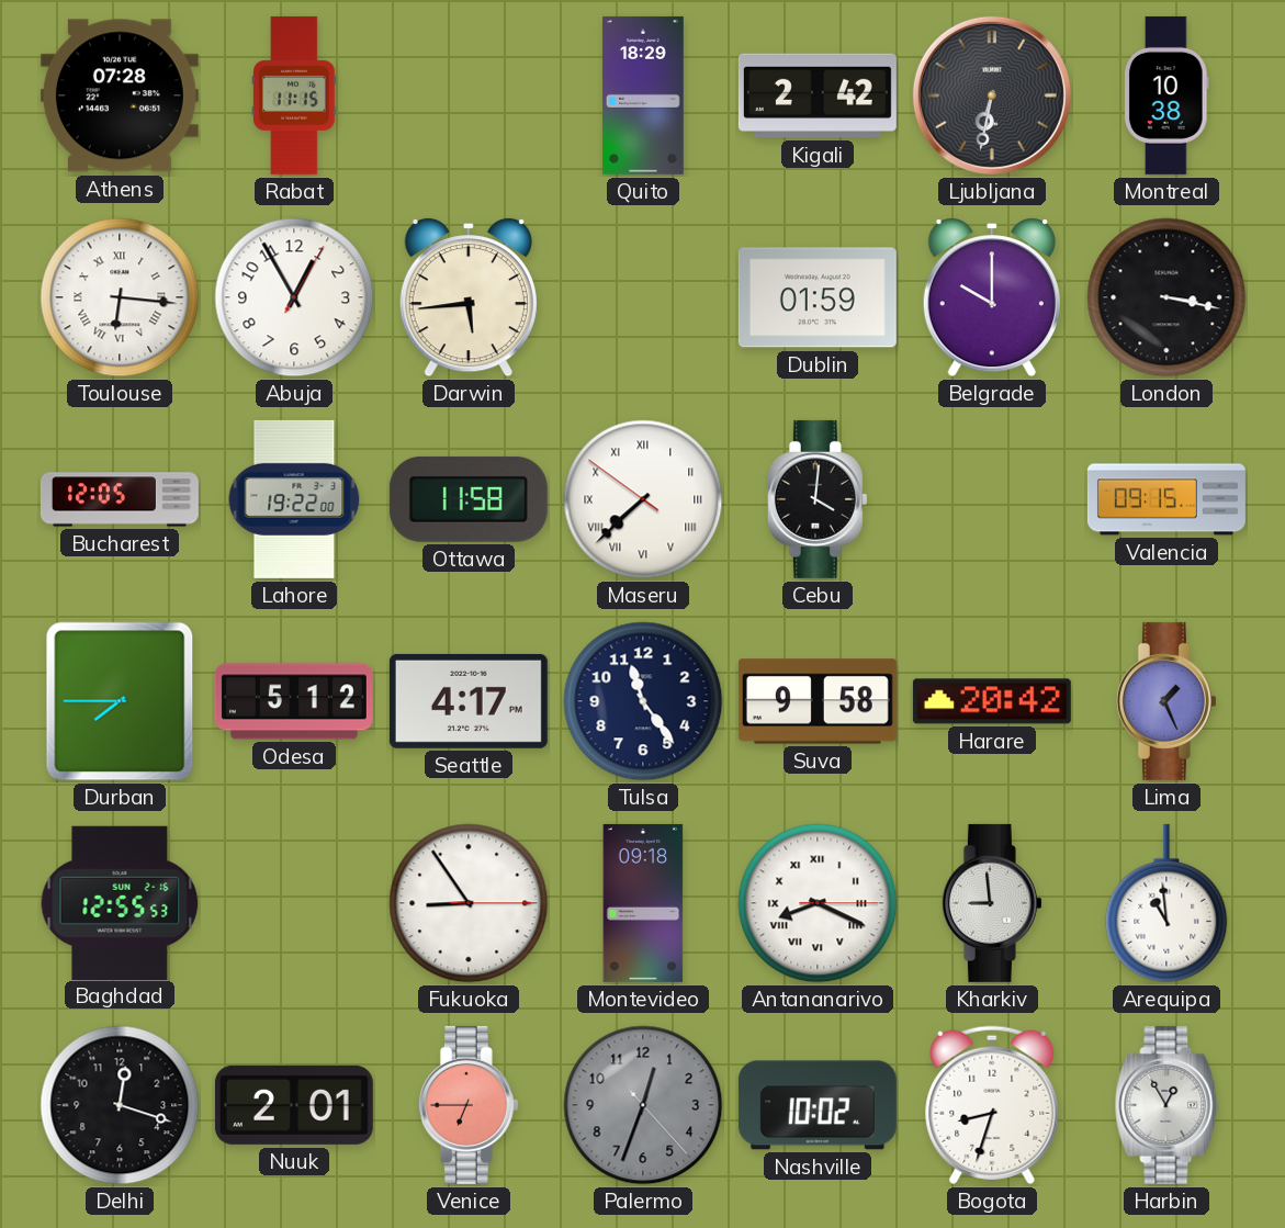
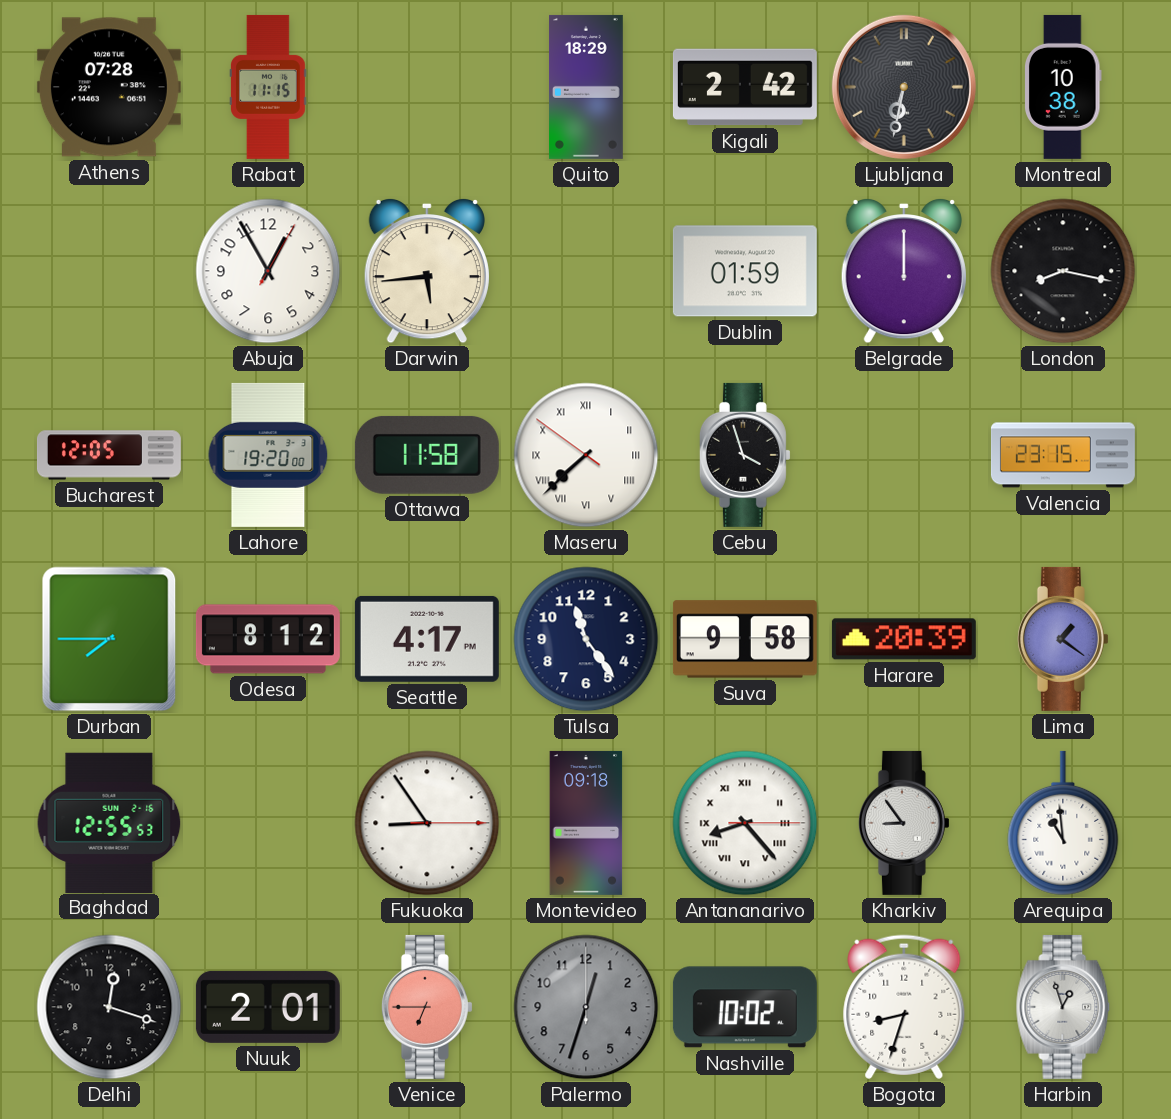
Toulouse: 6:16 -> none (120, 297)
Belgrade: 10:00 -> 12:00 (904, 271)
London: 3:17 -> 8:17 (1063, 271)
Lahore: 19:22 -> 19:20 (268, 455)
Cebu: 4:01 -> 3:57 (745, 455)
Valencia: 09:15 -> 23:15 (1063, 455)
Odesa: 5:12 -> 8:12 (268, 639)
Harare: 20:42 -> 20:39 (904, 639)
Lima: 1:26 -> 1:21 (1063, 639)
Antananarivo: 8:19 -> 8:23 (745, 823)
Kharkiv: 8:59 -> 8:54 (904, 823)
Palermo: 12:33:23 -> 12:33:00 (586, 1007)
Harbin: 12:55 -> 12:57 (1063, 1007)
